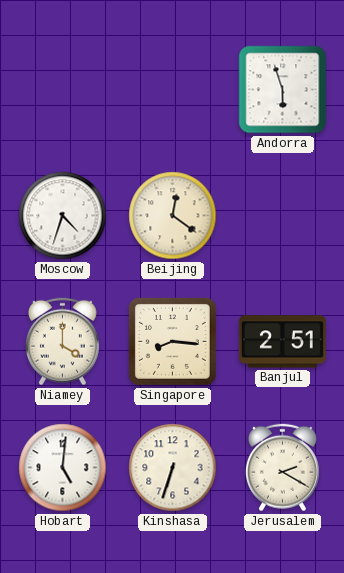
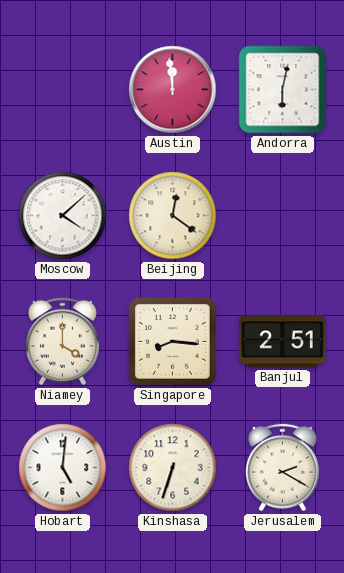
Austin: none -> 11:59 (173, 90)
Andorra: 5:57 -> 6:02 (283, 90)
Moscow: 4:33 -> 4:08 (63, 216)
